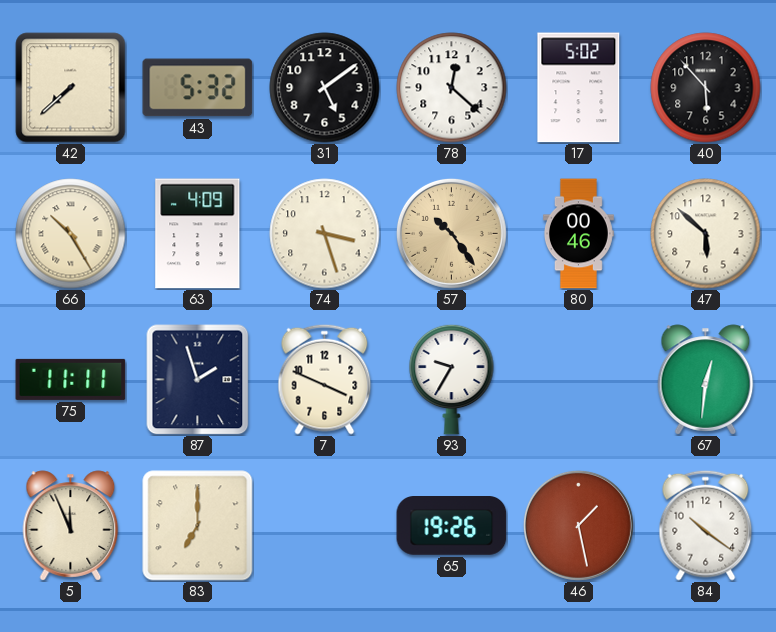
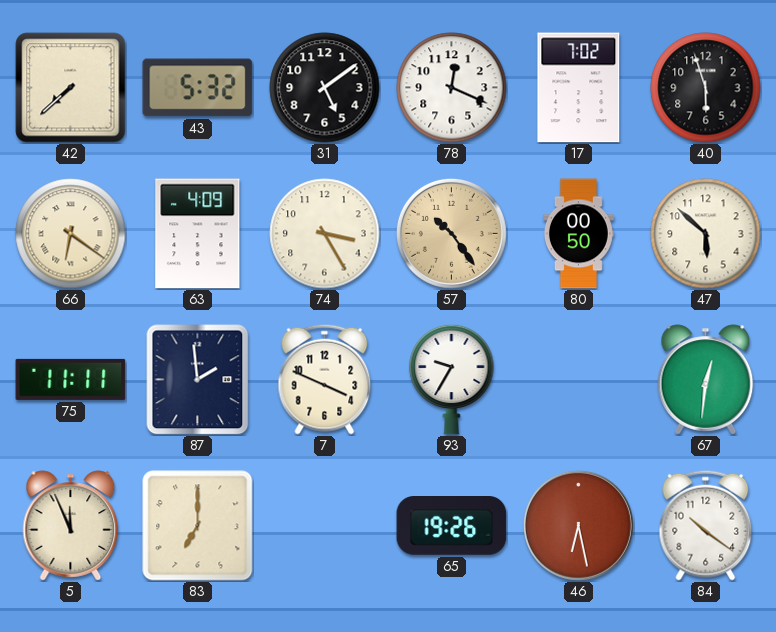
78: 12:22 -> 12:19 (452, 88)
17: 5:02 -> 7:02 (579, 88)
40: 5:53 -> 5:57 (706, 88)
66: 10:25 -> 6:21 (71, 234)
74: 3:27 -> 3:25 (325, 234)
80: 00:46 -> 00:50 (578, 234)
87: 1:57 -> 1:59 (198, 380)
46: 1:28 -> 6:28 (578, 525)
